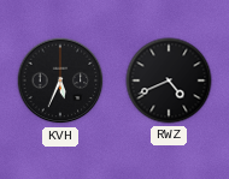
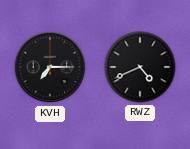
KVH: 5:34 -> 7:15 (50, 67)
